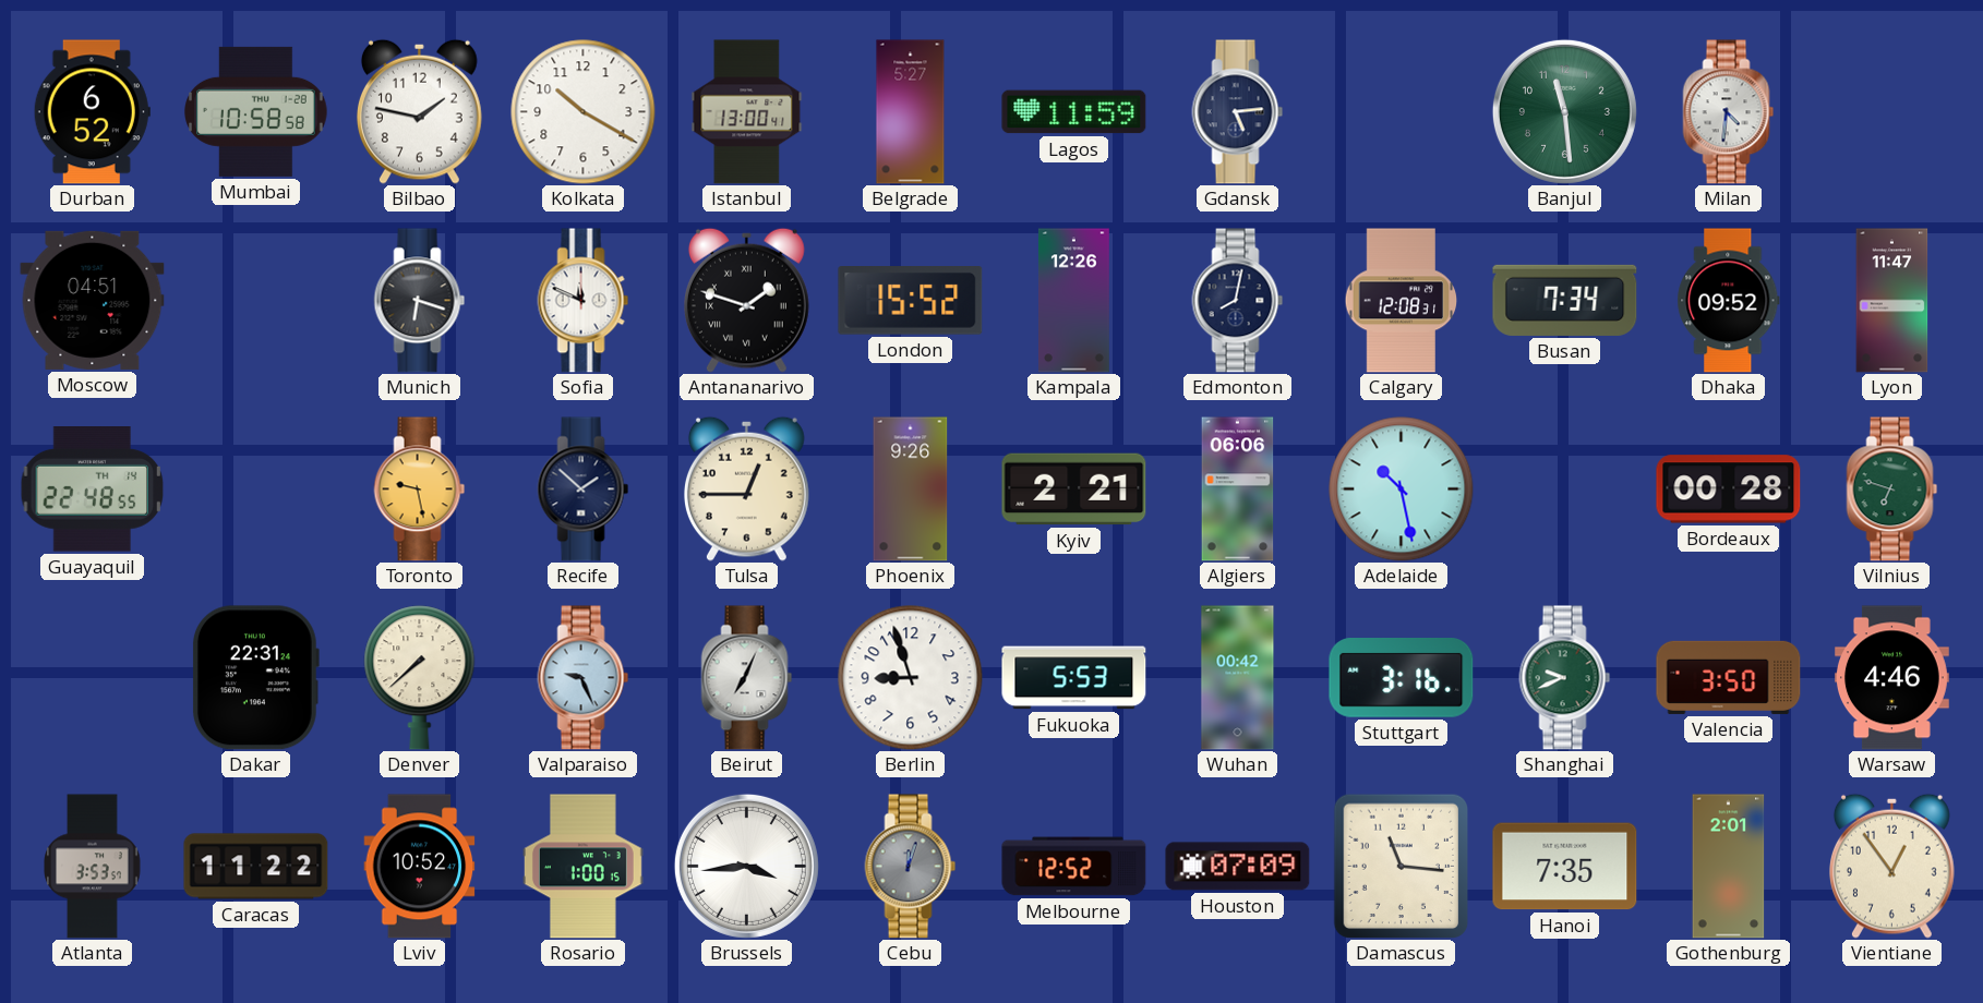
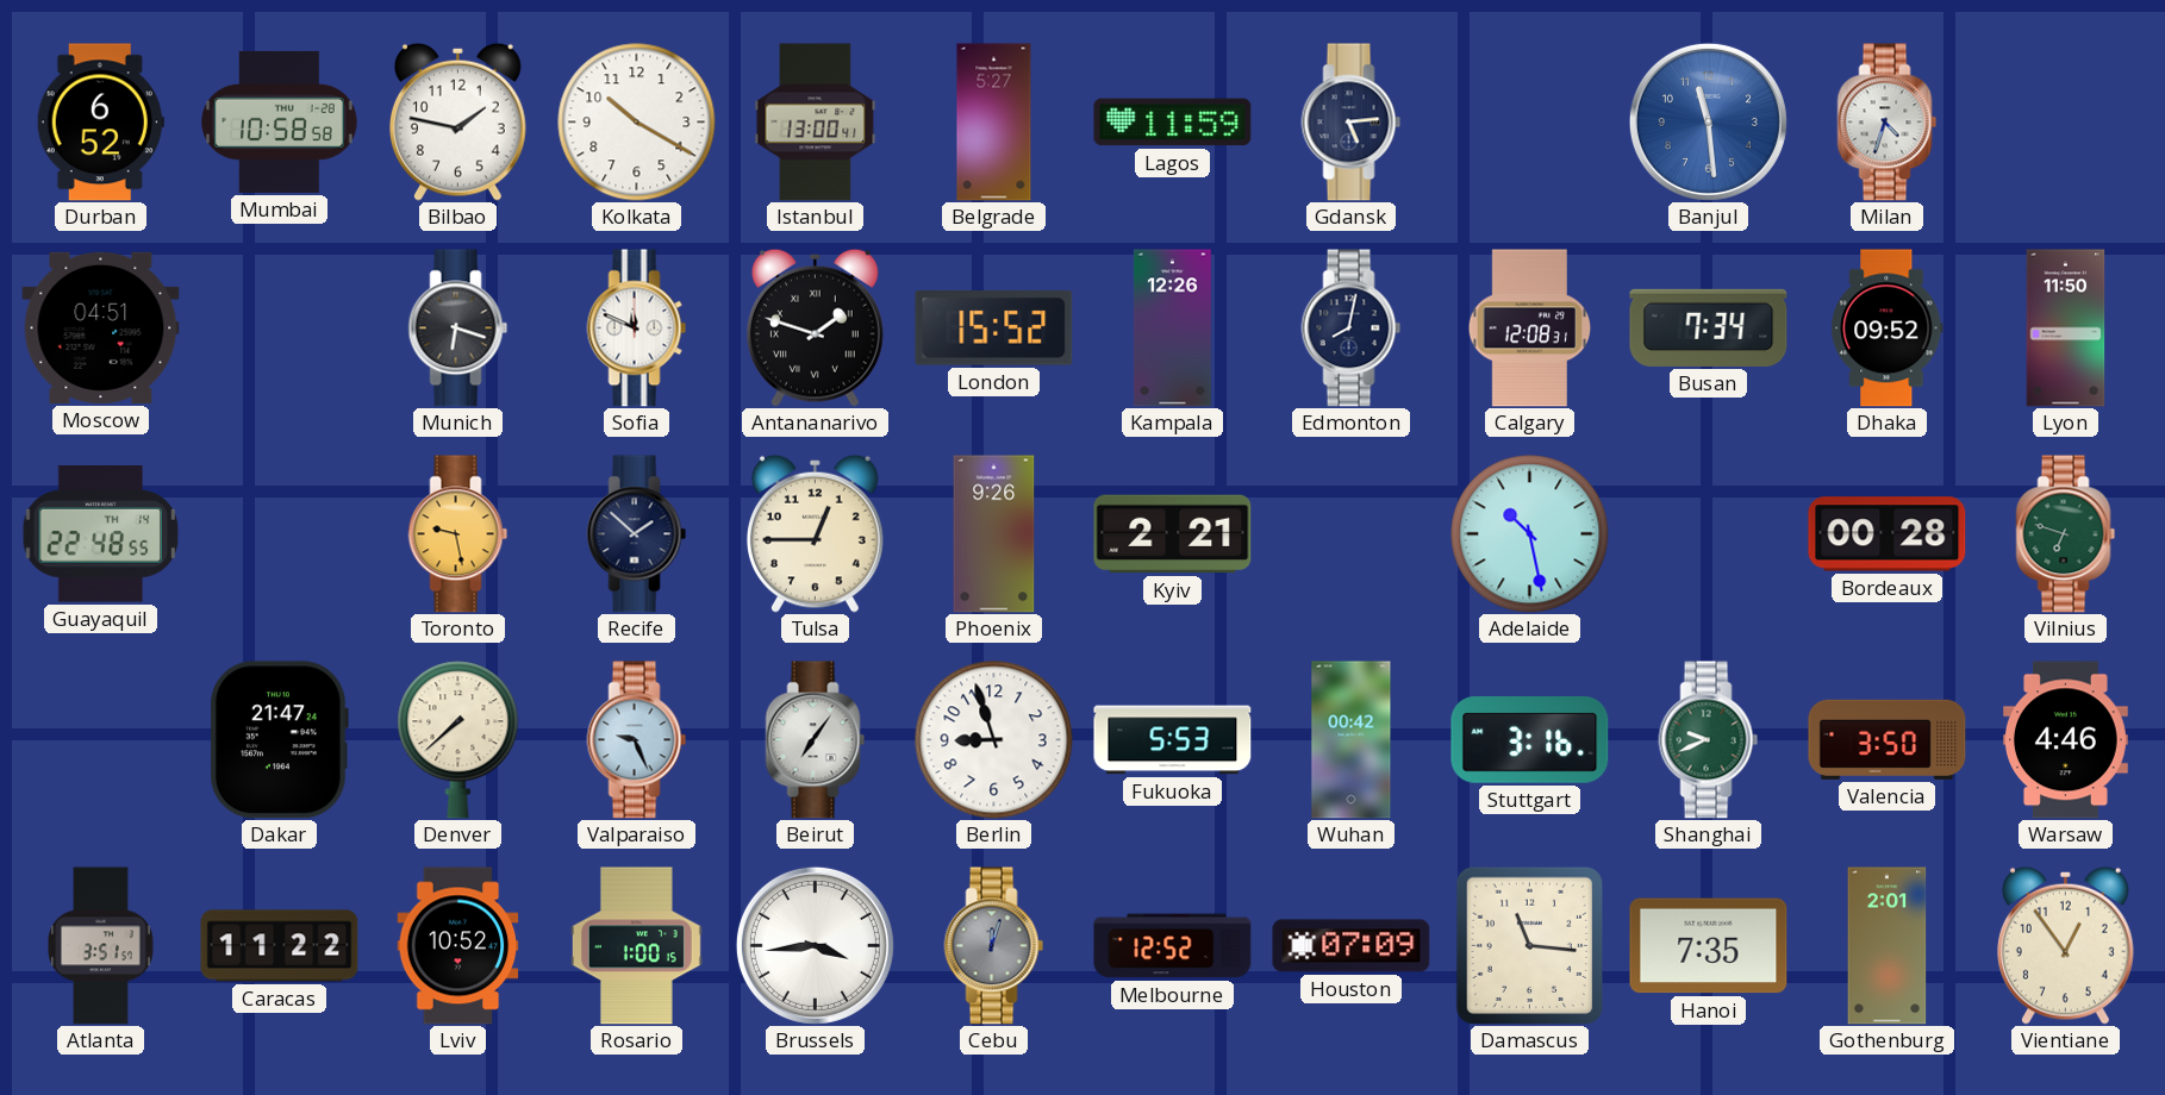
Banjul dial: green -> blue (1708, 121)
Milan: 4:31 -> 4:33 (1888, 123)
Lyon: 11:47 -> 11:50 (2066, 328)
Algiers: 06:06 -> none (1238, 490)
Dakar: 22:31 -> 21:47 (279, 740)
Beirut: 7:04 -> 7:06 (816, 740)
Atlanta: 3:53 -> 3:51 (101, 946)
